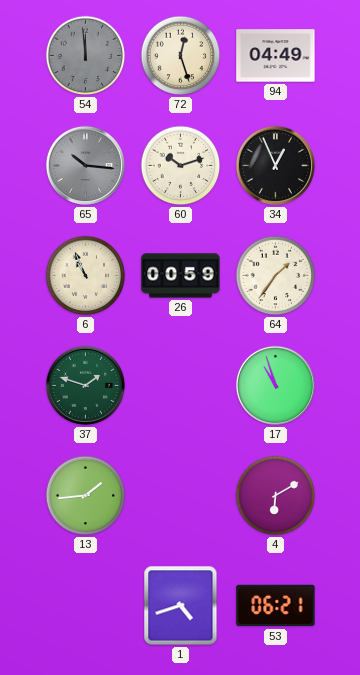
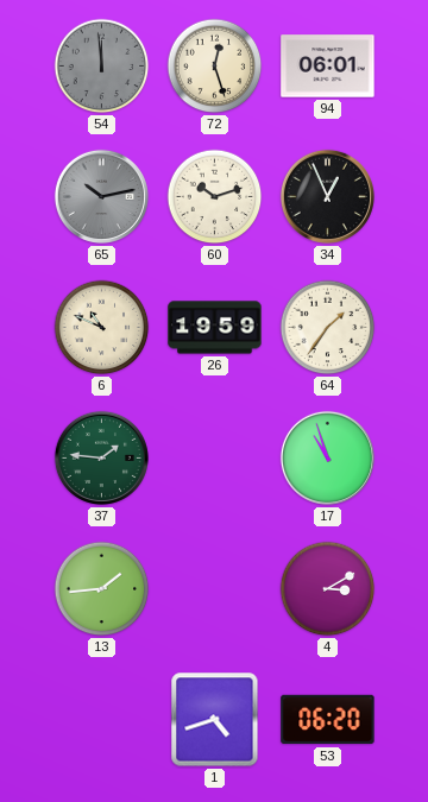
94: 04:49 -> 06:01 (328, 67)
65: 10:16 -> 10:13 (101, 196)
6: 10:56 -> 10:49 (102, 328)
26: 00:59 -> 19:59 (215, 328)
37: 1:48 -> 1:46 (101, 457)
4: 6:10 -> 3:10 (328, 589)
53: 06:21 -> 06:20 (328, 720)
